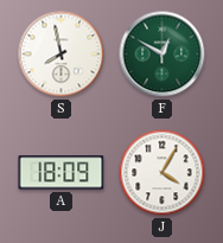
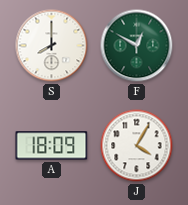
S: 7:58 -> 8:00 (52, 46)
